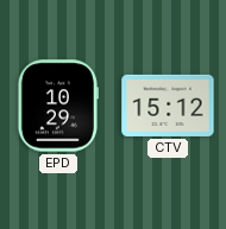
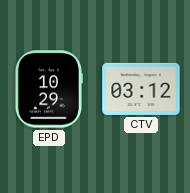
CTV: 15:12 -> 03:12 (141, 89)
